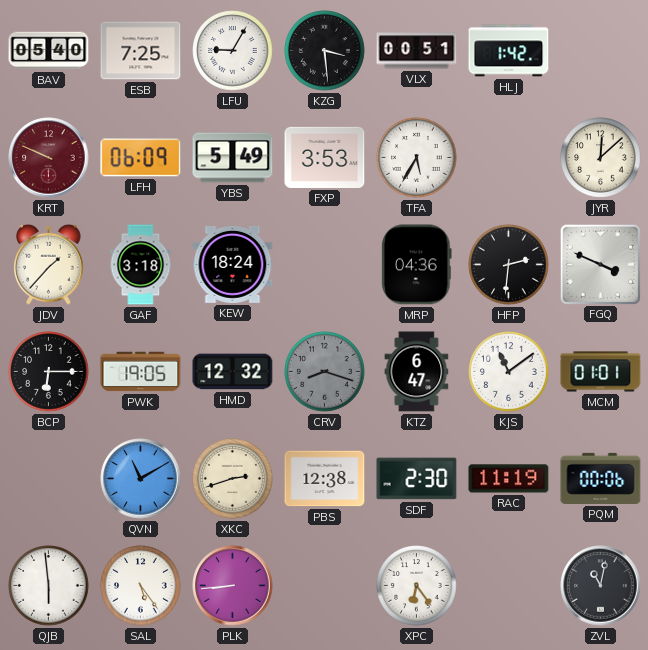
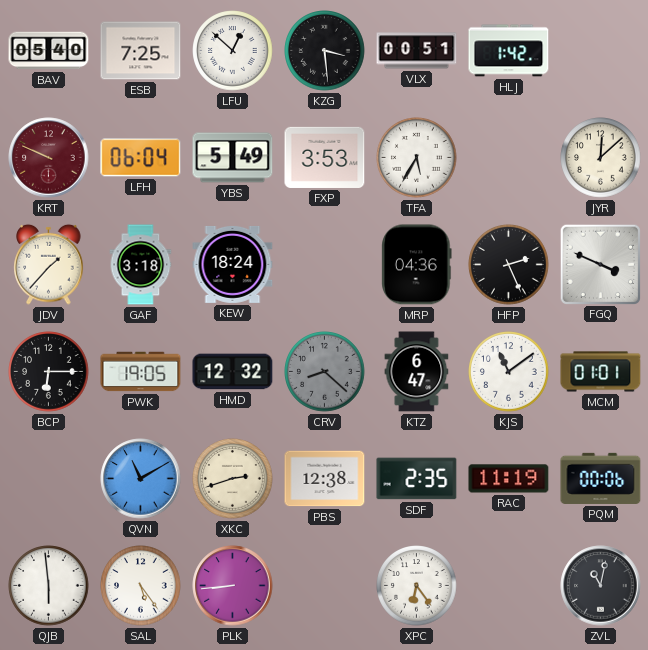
LFU: 9:05 -> 12:52 (233, 51)
LFH: 06:09 -> 06:04 (141, 158)
HFP: 2:31 -> 2:26 (509, 265)
CRV: 8:18 -> 8:22 (325, 372)
SDF: 2:30 -> 2:35 (417, 479)
